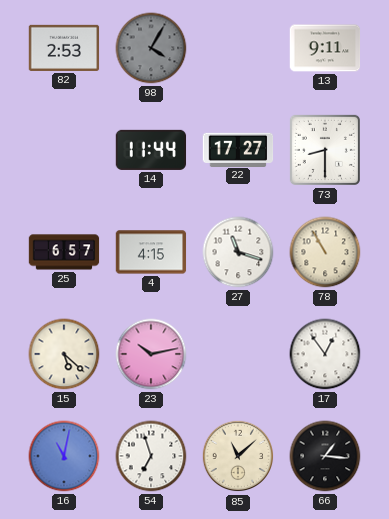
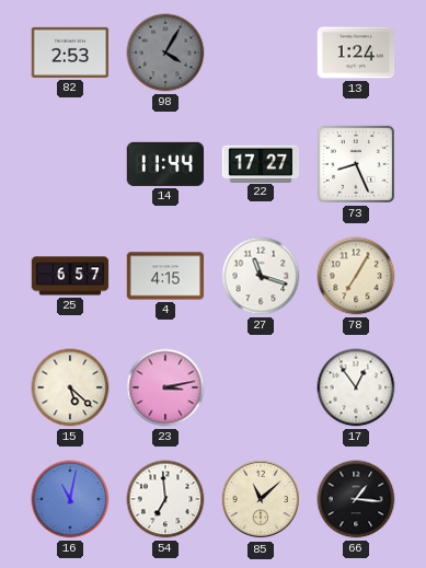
13: 9:11 -> 1:24 (356, 53)
73: 8:30 -> 8:26 (356, 164)
78: 10:55 -> 7:05 (356, 276)
23: 10:13 -> 3:13 (165, 387)
54: 6:57 -> 6:59 (165, 499)
